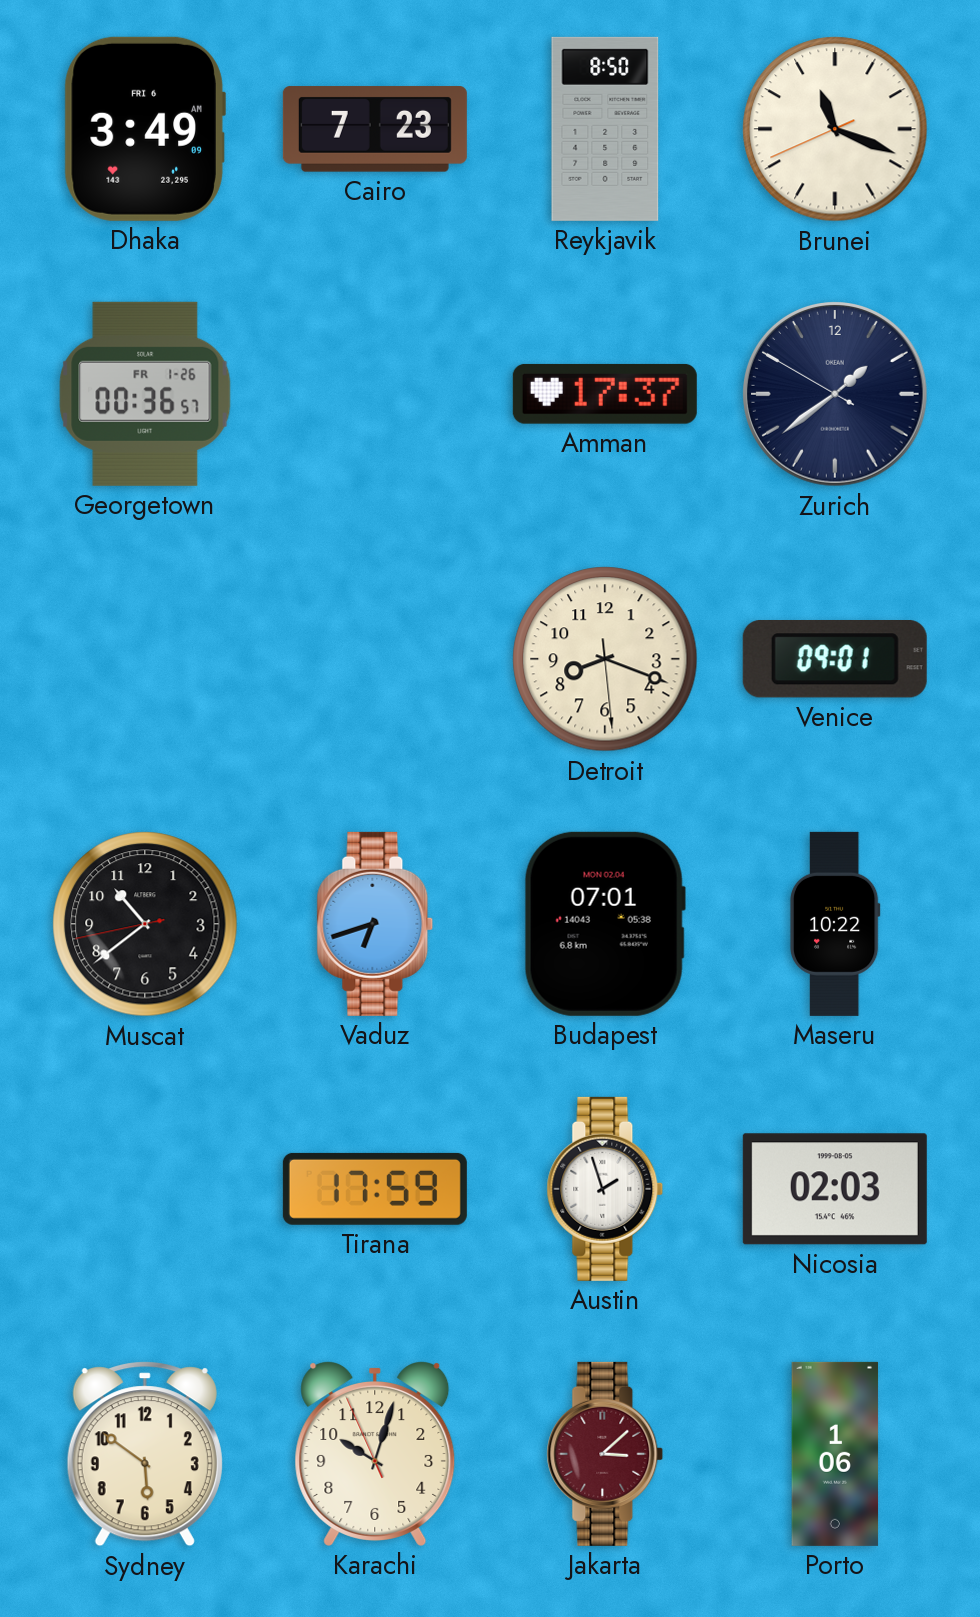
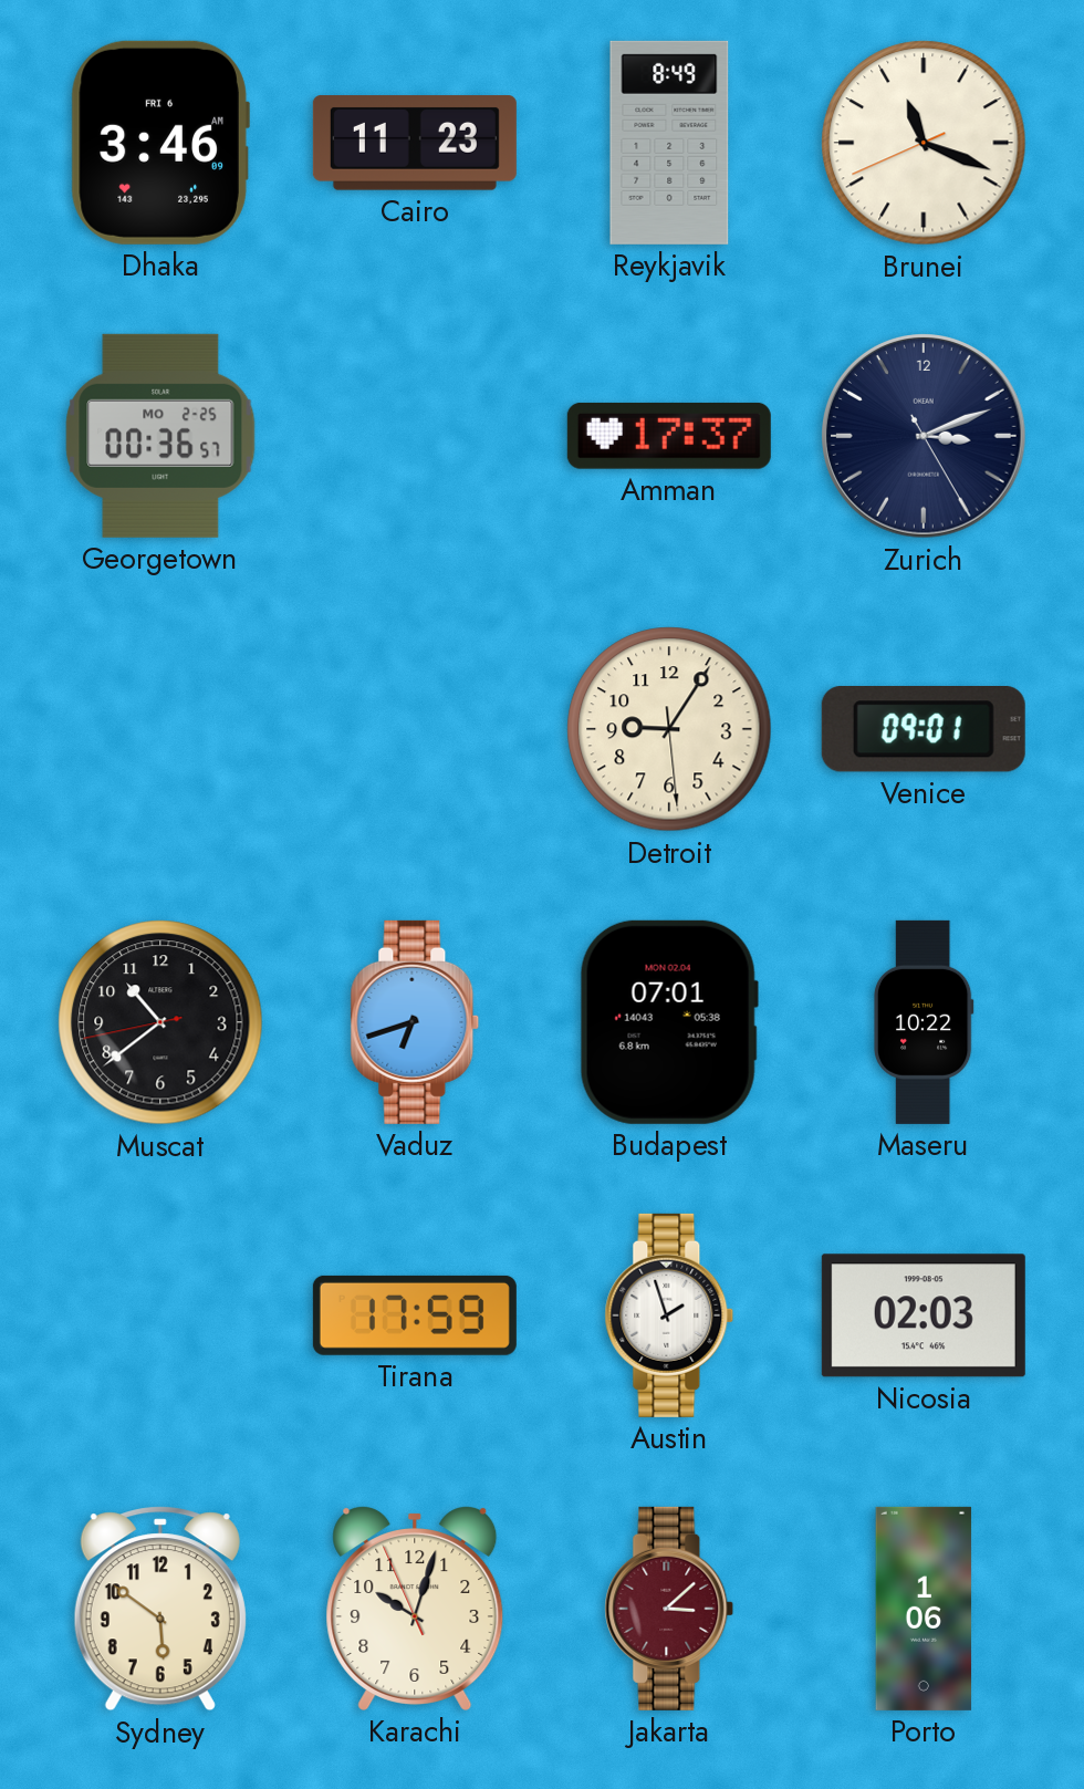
Dhaka: 3:49 -> 3:46 (160, 143)
Cairo: 7:23 -> 11:23 (415, 143)
Reykjavik: 8:50 -> 8:49 (669, 143)
Georgetown date: FR 1-26 -> MO 2-25 (160, 436)
Zurich: 1:38 -> 3:11 (925, 437)
Detroit: 8:18 -> 9:05 (669, 729)
